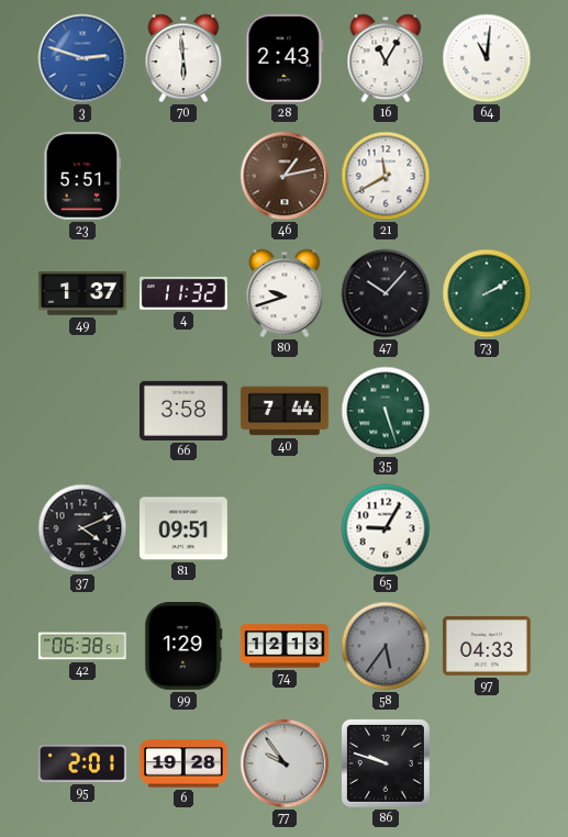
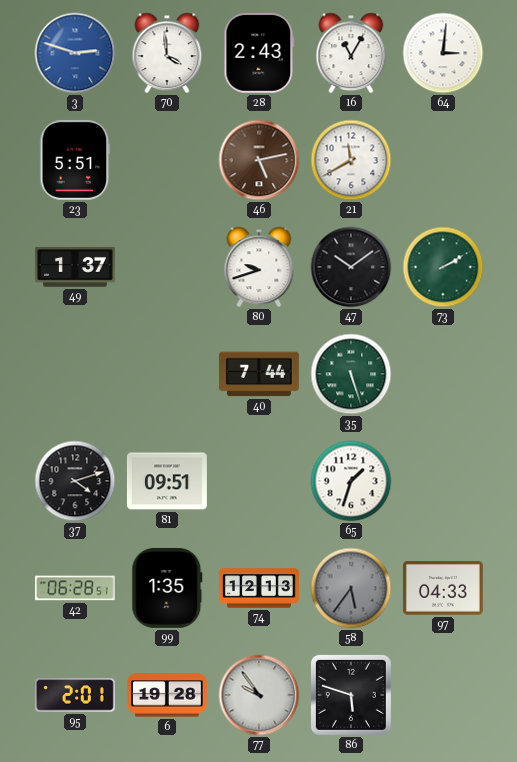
70: 5:59 -> 3:59 (167, 53)
64: 11:01 -> 3:01 (443, 53)
46: 1:13 -> 5:13 (259, 160)
4: 11:32 -> none (183, 293)
47: 10:07 -> 10:09 (351, 267)
66: 3:58 -> none (183, 411)
37: 4:11 -> 4:12 (75, 481)
65: 9:05 -> 1:33 (351, 481)
42: 06:38 -> 06:28 (75, 588)
99: 1:29 -> 1:35 (167, 588)
86: 9:48 -> 5:48 (351, 695)
